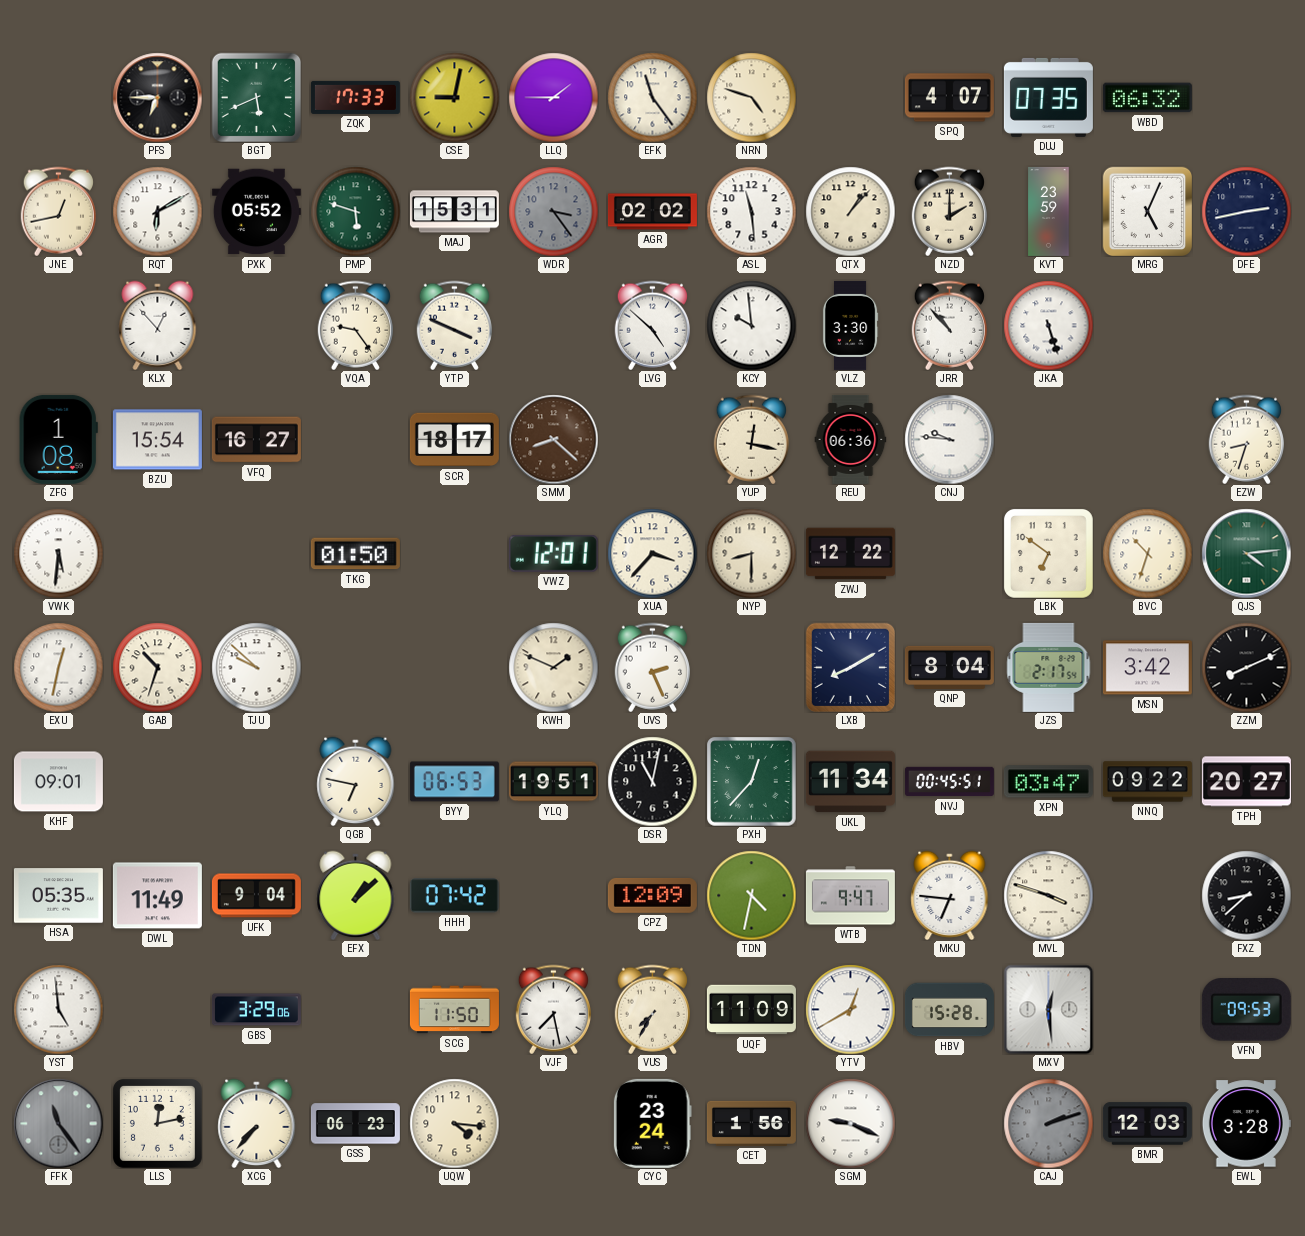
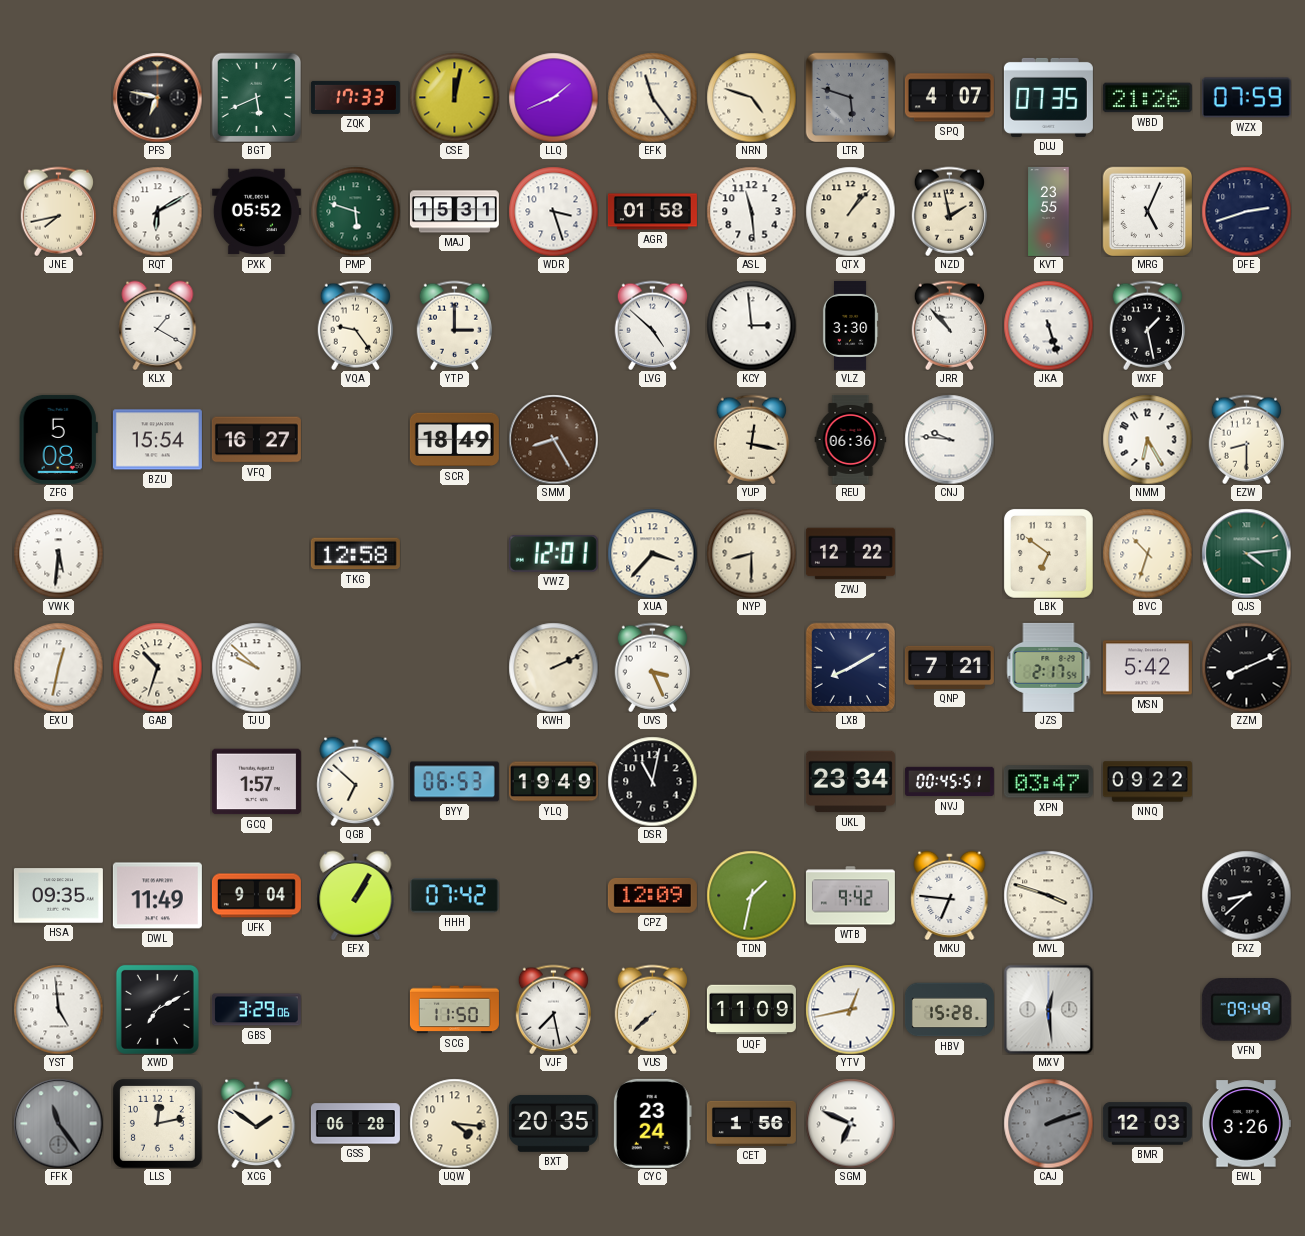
PFS: 6:45 -> 6:47 (157, 97)
CSE: 9:02 -> 12:02 (454, 97)
LLQ: 1:45 -> 1:41 (553, 97)
LTR: none -> 5:48 (850, 97)
WBD: 06:32 -> 21:26 (1147, 98)
WZX: none -> 07:59 (1246, 98)
JNE: 12:43 -> 7:43 (58, 211)
WDR: 3:24 -> 3:27 (553, 211)
WDR dial: grey -> white (553, 211)
AGR: 02:02 -> 01:58 (652, 212)
NZD: 2:00 -> 1:58 (949, 211)
KVT: 23:59 -> 23:55 (1049, 211)
DFE: 2:43 -> 2:42 (1246, 211)
KLX: 12:53 -> 1:20 (158, 325)
YTP: 3:49 -> 3:00 (454, 325)
KCY: 9:59 -> 2:59 (751, 325)
WXF: none -> 1:28 (1147, 325)
ZFG: 1:08 -> 5:08 (58, 439)
SCR: 18:17 -> 18:49 (454, 440)
SMM: 8:22 -> 8:25 (553, 439)
NMM: none -> 6:25 (1147, 439)
EZW: 8:33 -> 8:30 (1246, 439)
TKG: 01:50 -> 12:58 (355, 554)
KWH: 1:49 -> 2:11 (553, 667)
UVS: 2:26 -> 3:26 (652, 667)
QNP: 8:04 -> 7:21 (949, 667)
MSN: 3:42 -> 5:42 (1147, 668)
KHF: 09:01 -> none (58, 782)
GCQ: none -> 1:57 (256, 782)
QGB: 6:47 -> 6:52 (356, 781)
YLQ: 19:51 -> 19:49 (553, 782)
PXH: 12:37 -> none (751, 781)
UKL: 11:34 -> 23:34 (850, 782)
TPH: 20:27 -> none (1246, 782)
HSA: 05:35 -> 09:35 (58, 896)
EFX: 1:08 -> 1:05 (356, 895)
TDN: 4:32 -> 1:32 (751, 895)
WTB: 9:47 -> 9:42 (850, 896)
XWD: none -> 7:10 (157, 1009)
VUS: 7:35 -> 7:38 (652, 1009)
YTV: 12:40 -> 12:43 (850, 1009)
VFN: 09:53 -> 09:49 (1246, 1010)
XCG: 7:37 -> 1:51 (257, 1123)
GSS: 06:23 -> 06:28 (355, 1124)
BXT: none -> 20:35 (553, 1124)
SGM: 9:19 -> 6:49 (850, 1123)
EWL: 3:28 -> 3:26 (1246, 1124)
